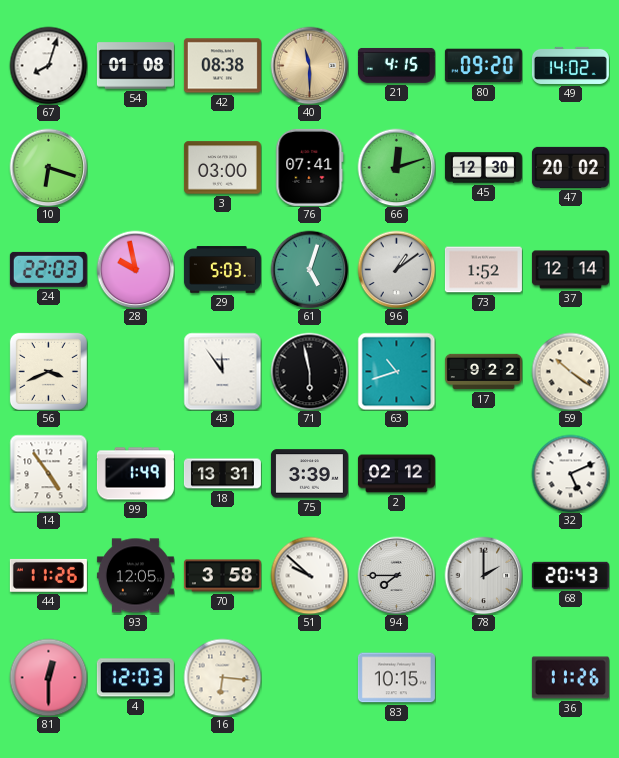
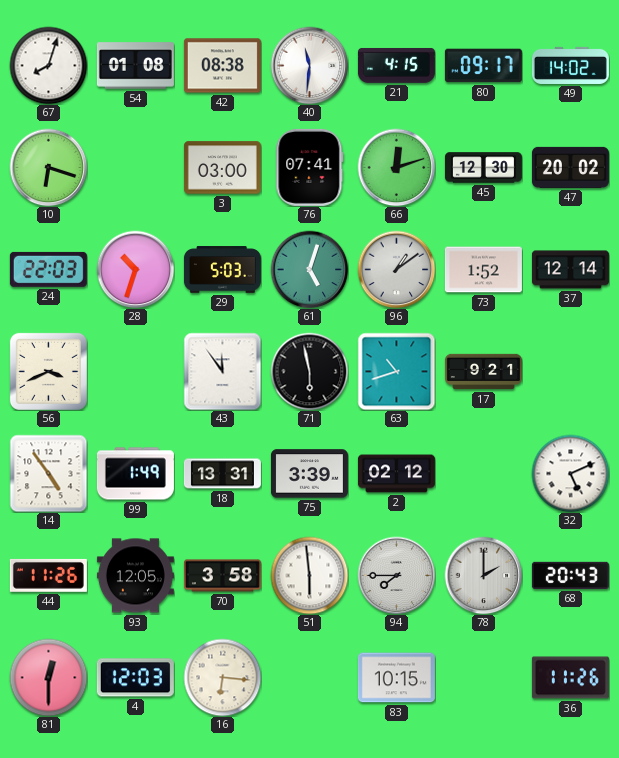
40: 11:30 -> 11:31 (309, 65)
40 dial: champagne -> white (309, 65)
80: 09:20 -> 09:17 (483, 66)
28: 9:58 -> 10:33 (135, 269)
17: 9:22 -> 9:21 (483, 372)
59: 10:21 -> none (570, 371)
51: 9:52 -> 5:59 (309, 575)
